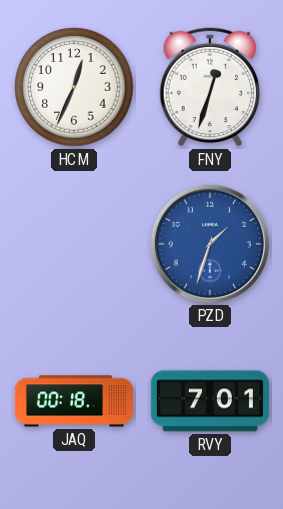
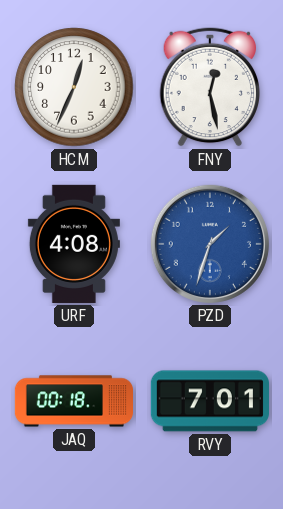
FNY: 12:33 -> 12:28 (210, 87)
URF: none -> 4:08 (74, 244)
